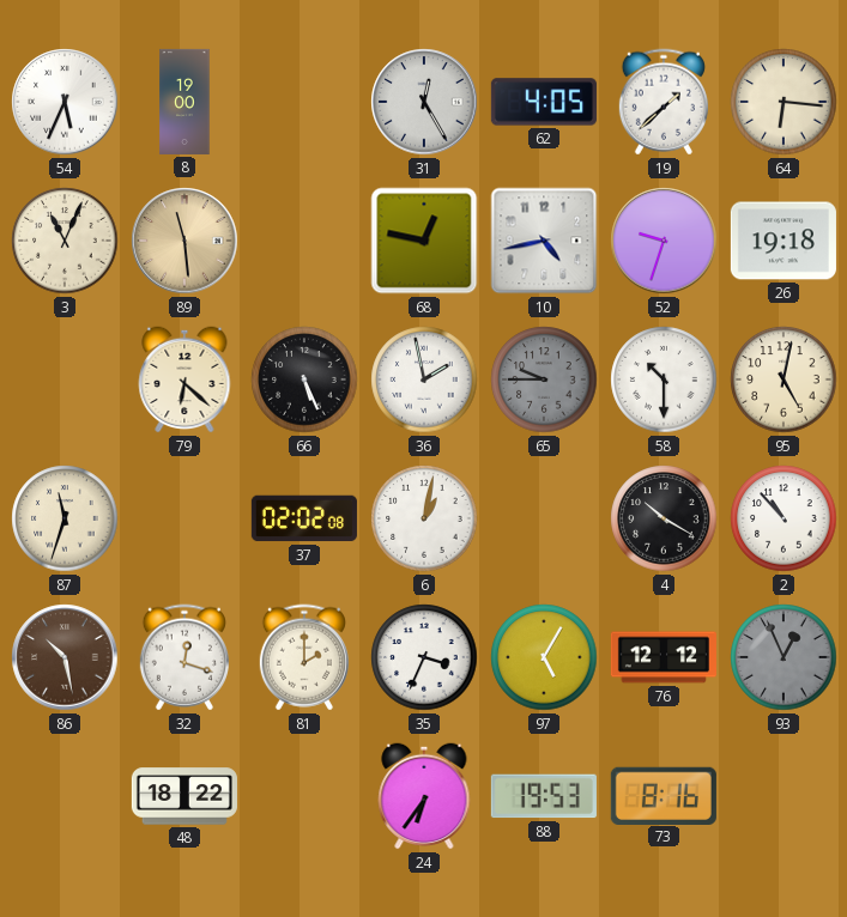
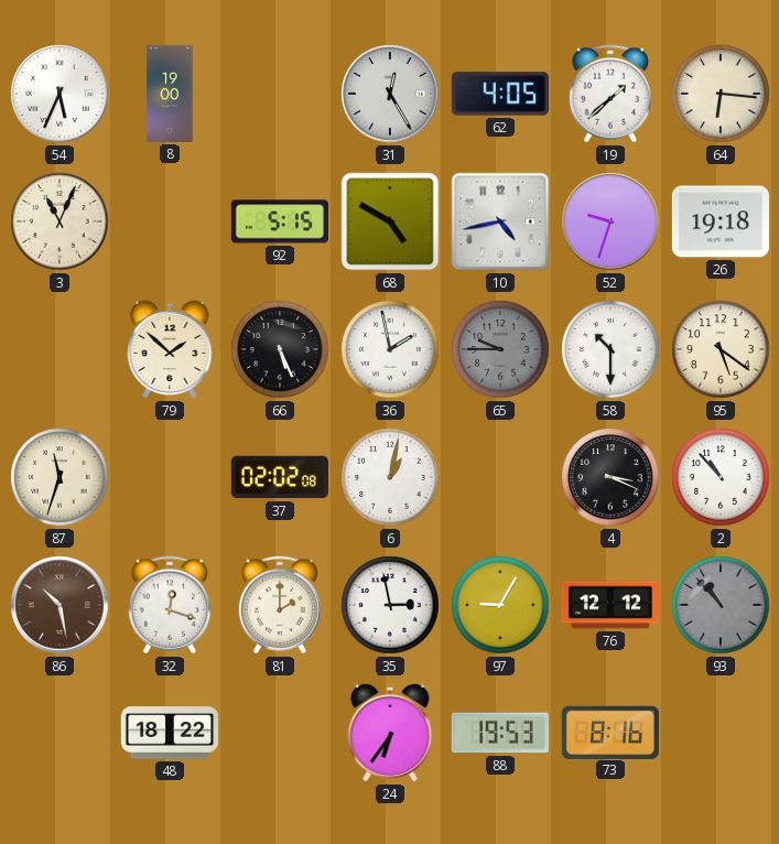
89: 11:29 -> none (184, 241)
92: none -> 5:15 (280, 221)
68: 12:47 -> 4:50 (390, 221)
79: 6:22 -> 1:52 (170, 349)
95: 5:02 -> 5:21 (721, 349)
4: 10:20 -> 3:19 (610, 477)
35: 3:34 -> 2:58 (390, 605)
97: 5:05 -> 9:05 (500, 605)
93: 12:56 -> 10:53 (721, 605)
